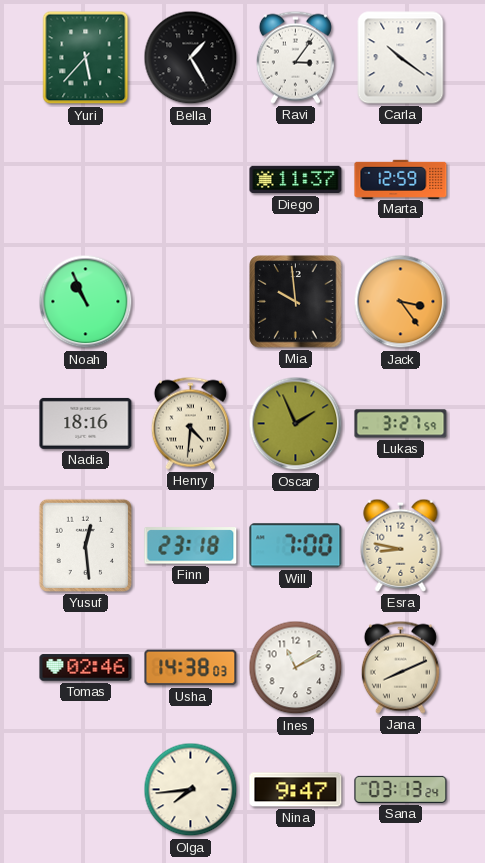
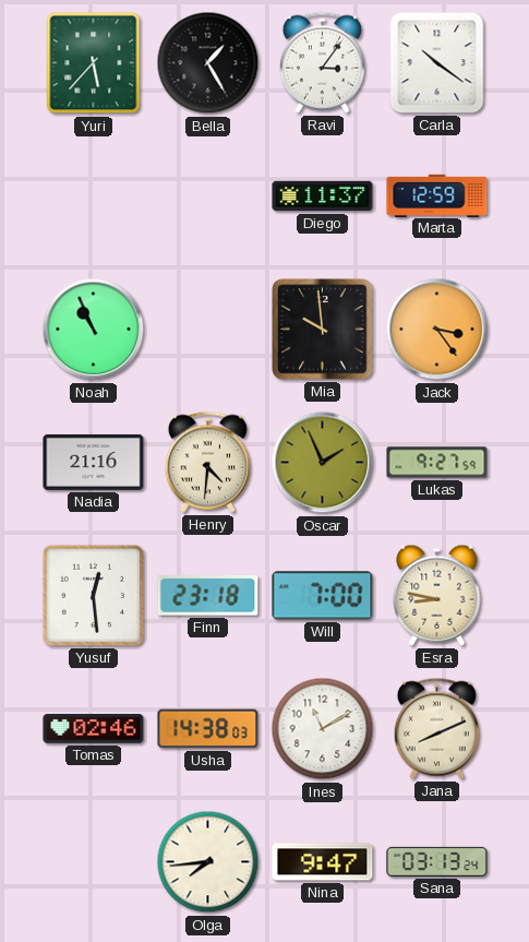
Nadia: 18:16 -> 21:16 (94, 462)
Lukas: 3:27 -> 9:27 (437, 463)
